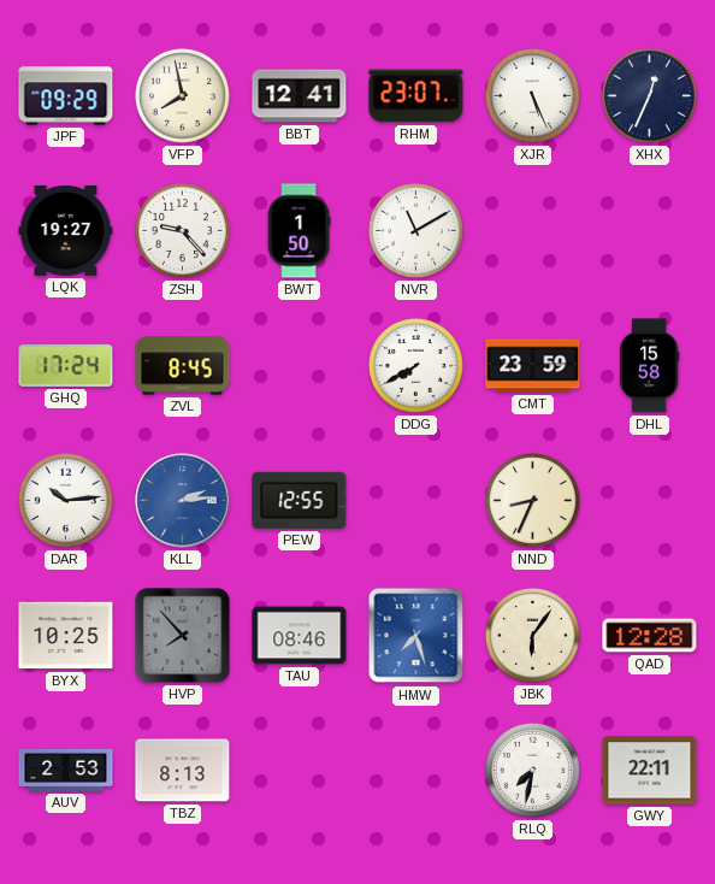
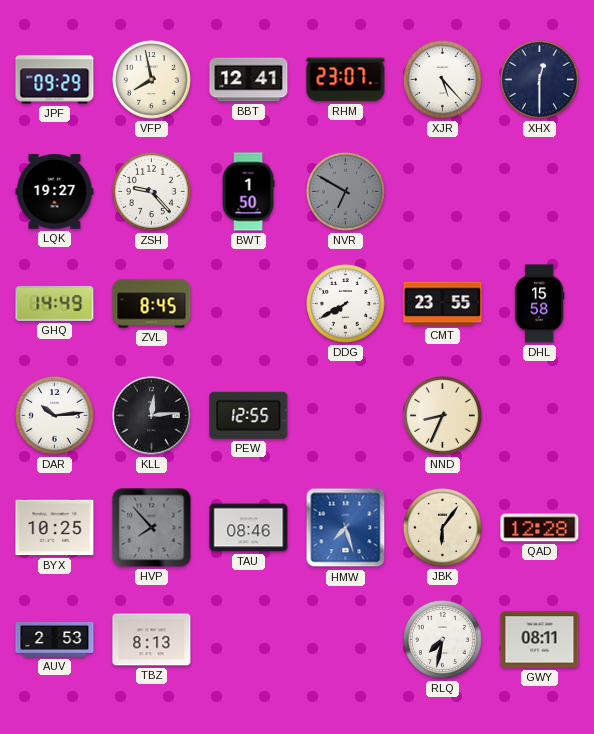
XJR: 5:26 -> 5:23 (443, 80)
XHX: 12:34 -> 12:30 (540, 80)
NVR: 11:10 -> 6:50 (346, 192)
NVR dial: white -> grey (346, 192)
GHQ: 17:24 -> 14:49 (55, 303)
CMT: 23:59 -> 23:55 (443, 304)
KLL: 2:14 -> 12:14 (152, 416)
KLL dial: blue -> black (152, 416)
GWY: 22:11 -> 08:11 (540, 640)
